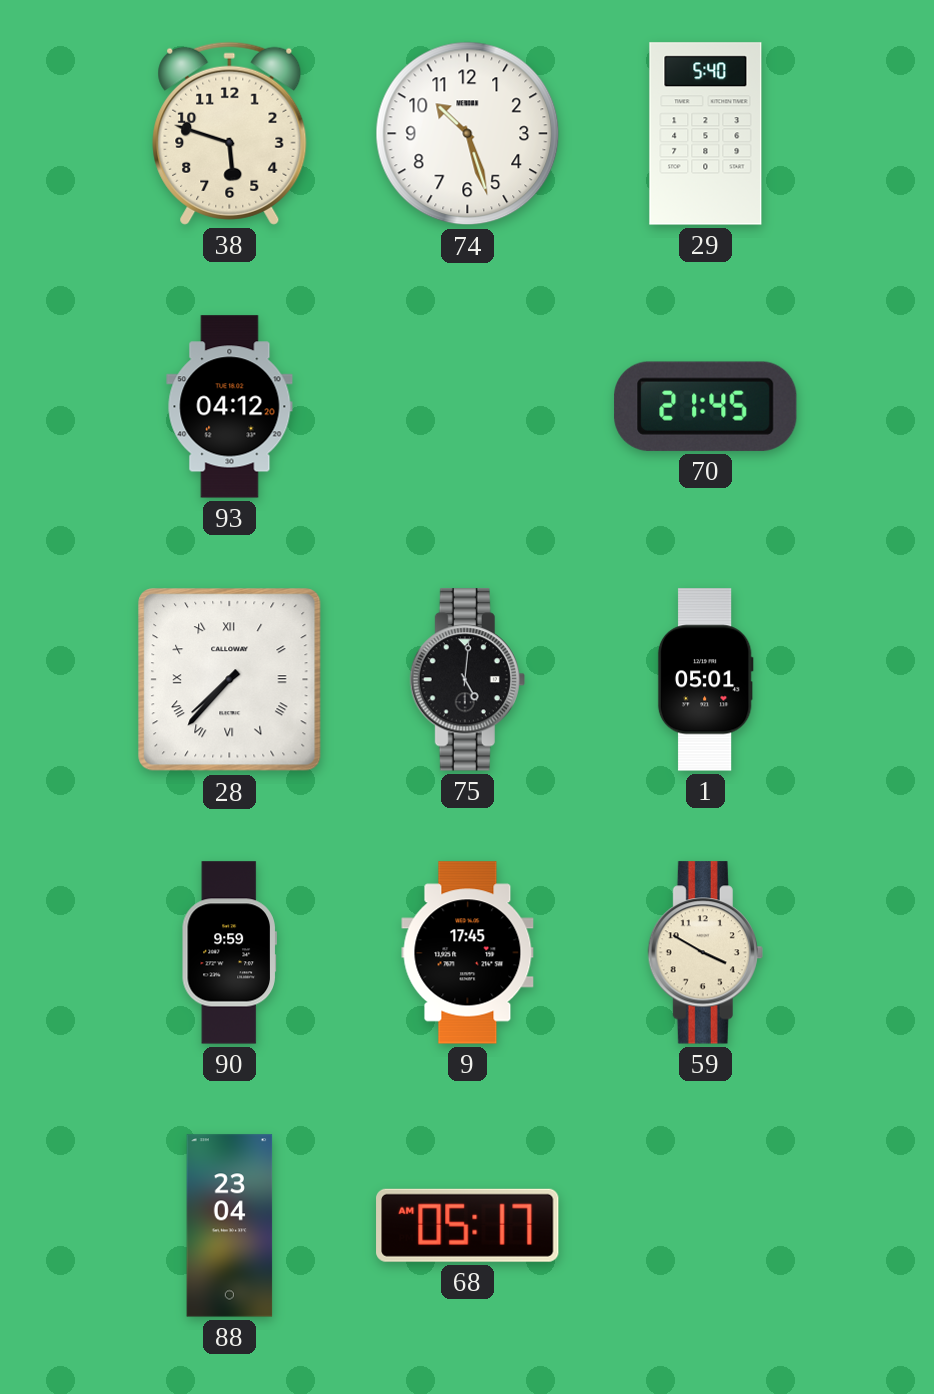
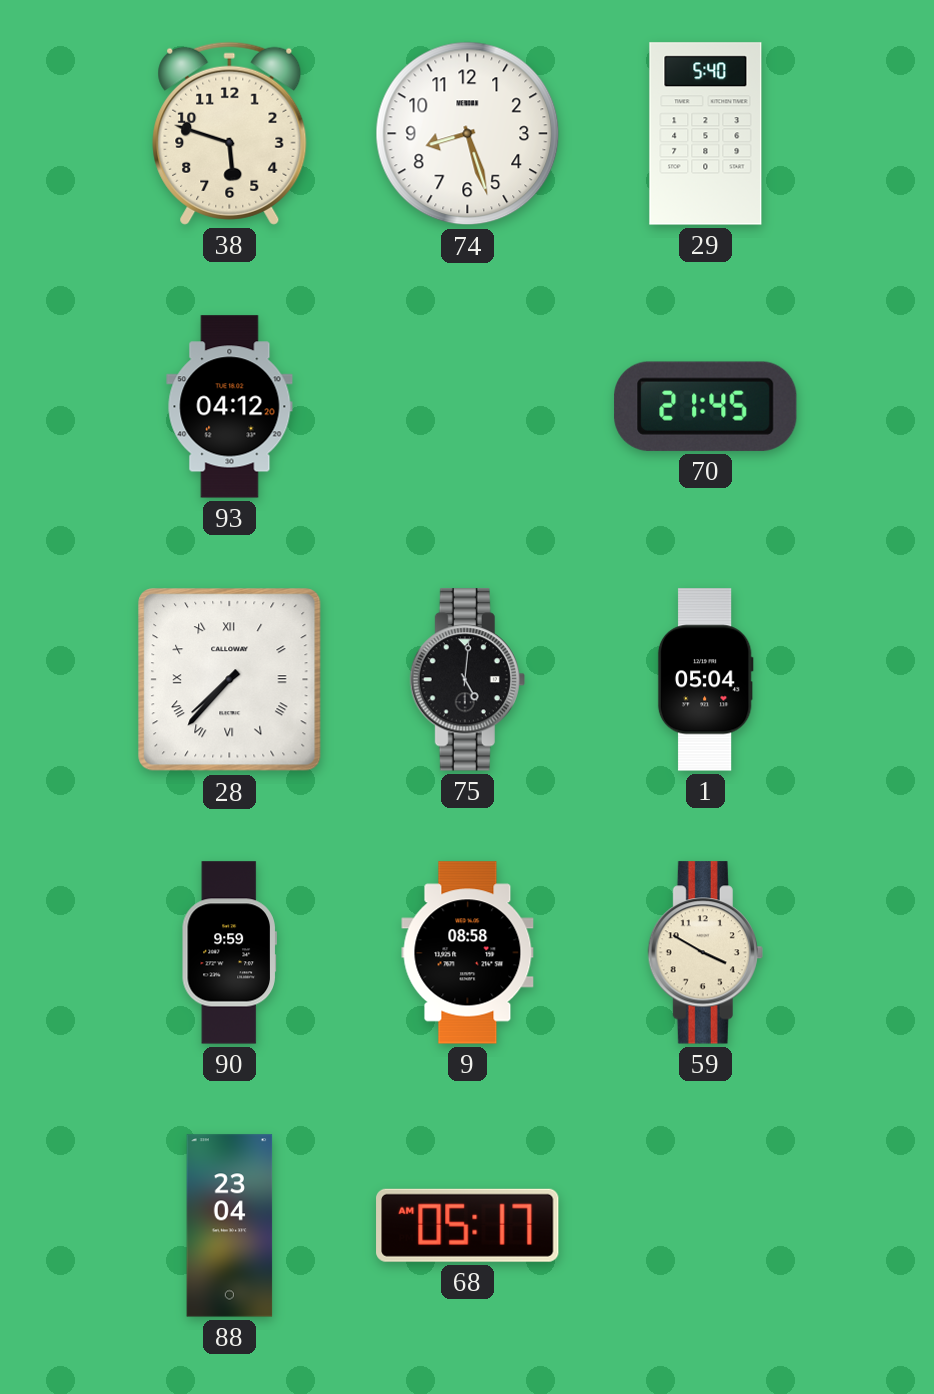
74: 10:27 -> 8:27 (468, 134)
1: 05:01 -> 05:04 (705, 680)
9: 17:45 -> 08:58 (468, 953)
